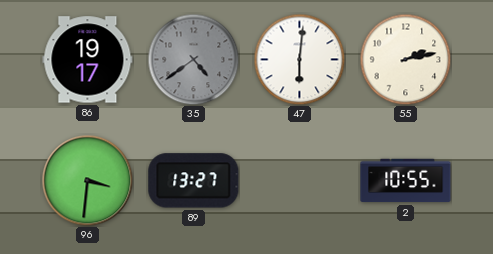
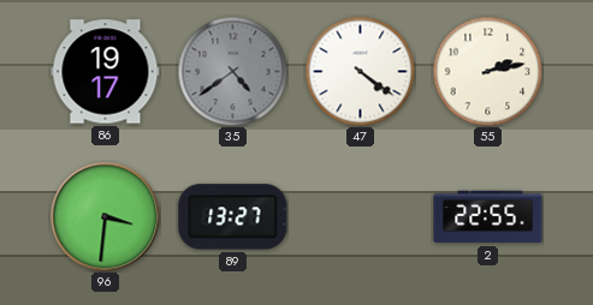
47: 6:01 -> 4:21 (360, 71)
2: 10:55 -> 22:55 (488, 217)
